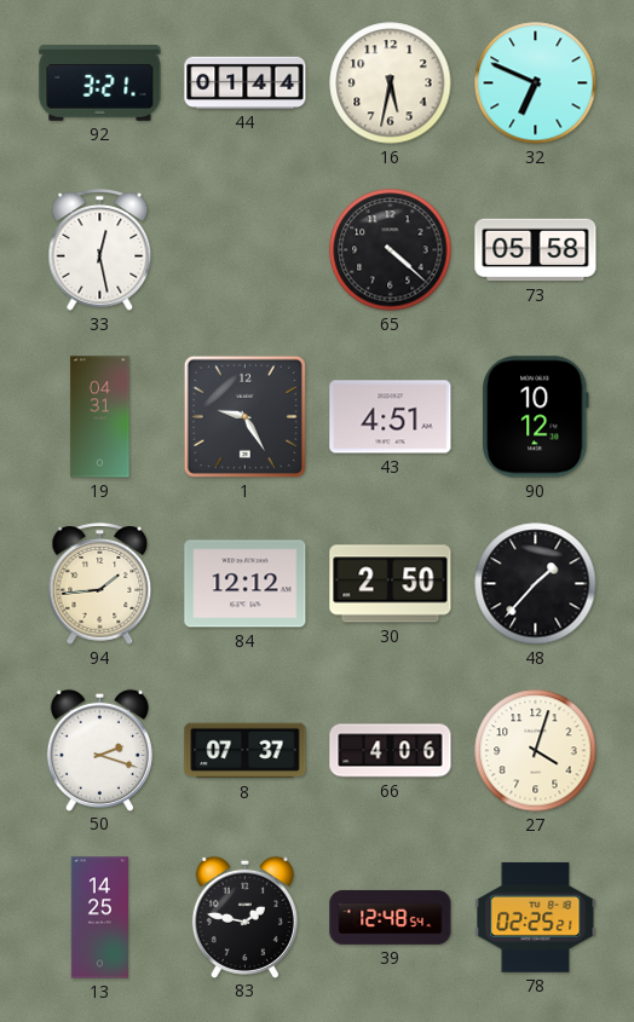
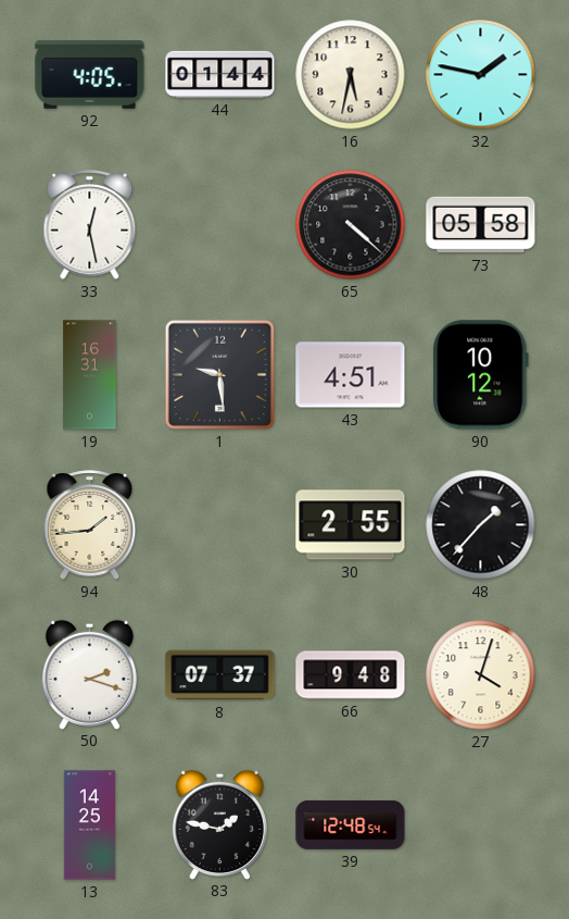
92: 3:21 -> 4:05 (90, 75)
32: 6:49 -> 1:47 (481, 75)
19: 04:31 -> 16:31 (90, 375)
1: 9:25 -> 9:29 (219, 374)
84: 12:12 -> none (246, 584)
30: 2:50 -> 2:55 (351, 525)
66: 4:06 -> 9:48 (351, 675)
78: 02:25 -> none (536, 917)
